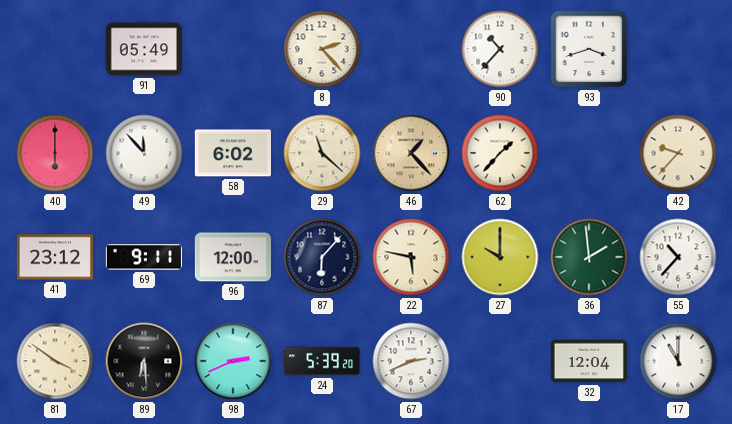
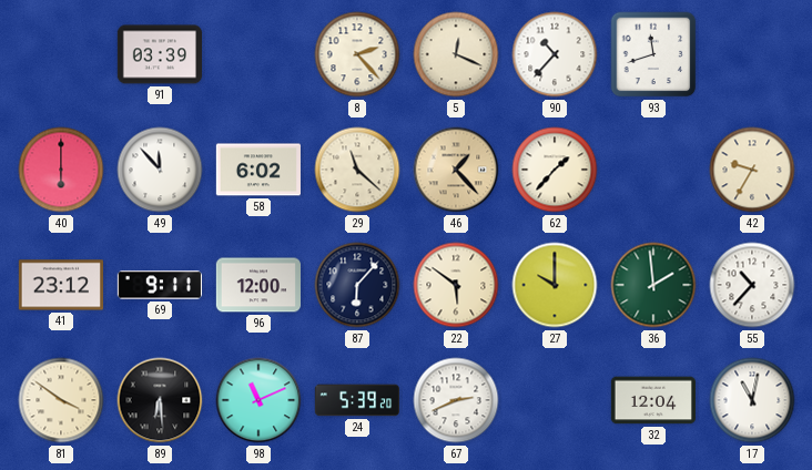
91: 05:49 -> 03:39 (159, 54)
5: none -> 12:19 (456, 54)
93: 3:42 -> 11:42 (653, 54)
42: 9:37 -> 9:35 (752, 170)
22: 5:47 -> 5:51 (456, 285)
98: 2:41 -> 11:11 (258, 400)
17: 11:00 -> 11:02 (752, 400)
